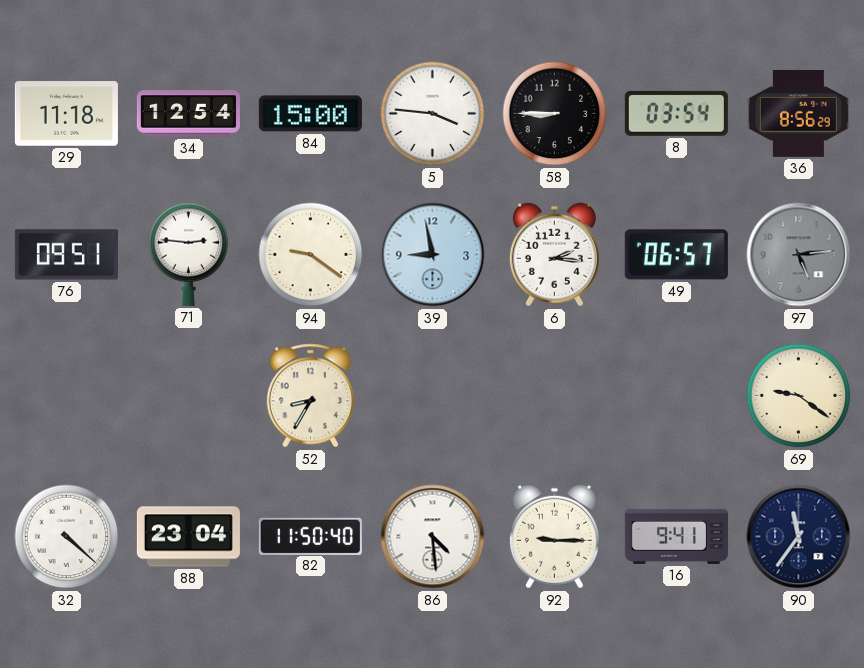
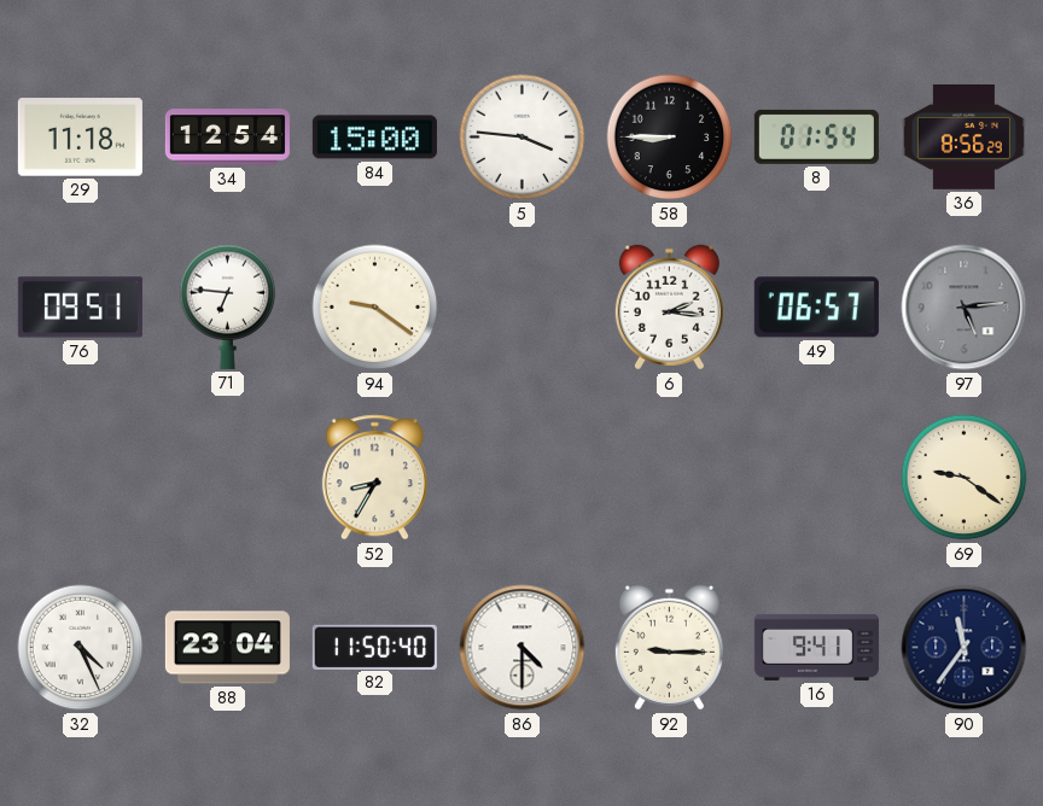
8: 03:54 -> 01:54 (816, 136)
71: 2:46 -> 6:46 (228, 306)
39: 8:58 -> none (433, 255)
32: 4:22 -> 4:26 (81, 648)
86: 4:29 -> 4:30 (523, 648)
